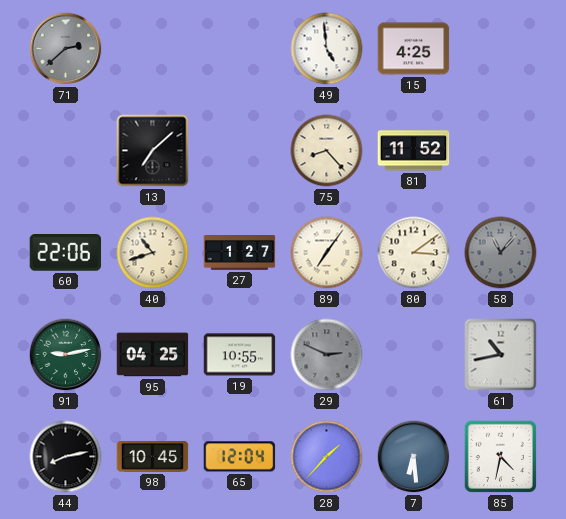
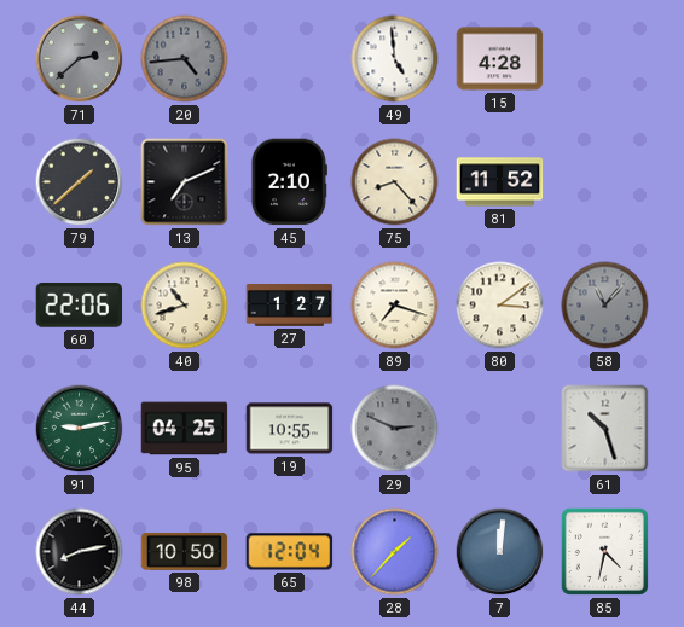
20: none -> 4:44 (185, 59)
15: 4:25 -> 4:28 (500, 59)
79: none -> 1:38 (80, 182)
13: 7:08 -> 7:11 (185, 182)
45: none -> 2:10 (289, 182)
89: 7:06 -> 7:18 (395, 306)
61: 10:43 -> 10:27 (605, 429)
98: 10:45 -> 10:50 (185, 552)
7: 6:29 -> 12:01 (500, 552)
